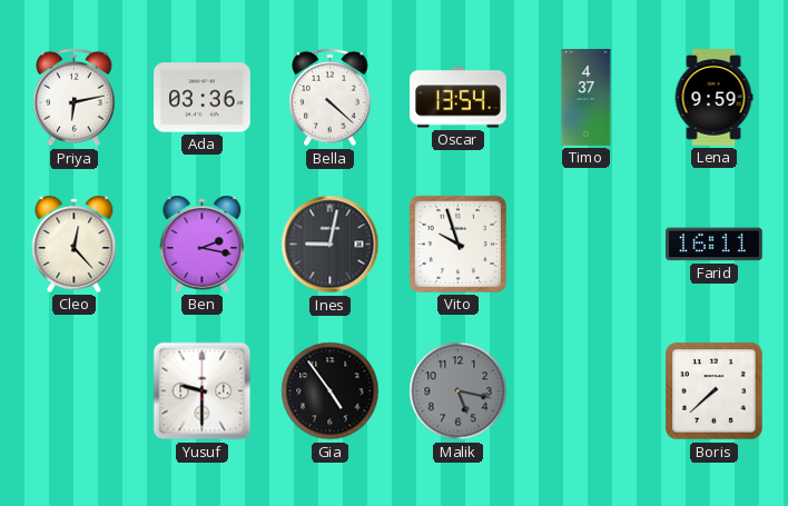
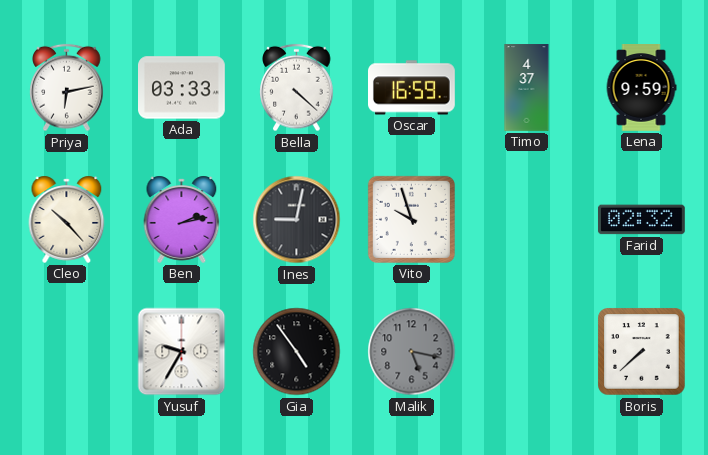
Ada: 03:36 -> 03:33 (182, 88)
Oscar: 13:54 -> 16:59 (412, 88)
Cleo: 12:23 -> 10:23 (67, 219)
Ben: 2:17 -> 2:13 (182, 219)
Farid: 16:11 -> 02:32 (641, 220)
Yusuf: 9:30 -> 9:35 (182, 352)
